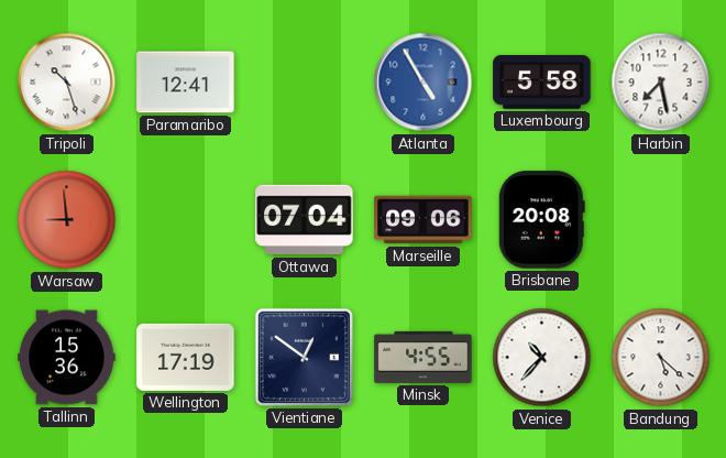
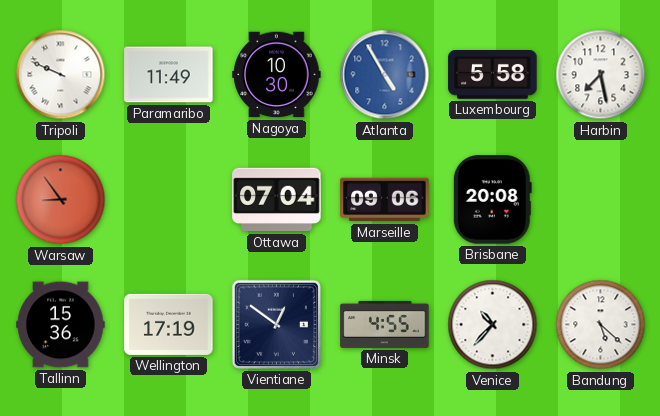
Tripoli: 10:27 -> 9:49 (61, 75)
Paramaribo: 12:41 -> 11:49 (169, 75)
Nagoya: none -> 10:30 (277, 75)
Warsaw: 8:59 -> 8:54 (61, 200)
